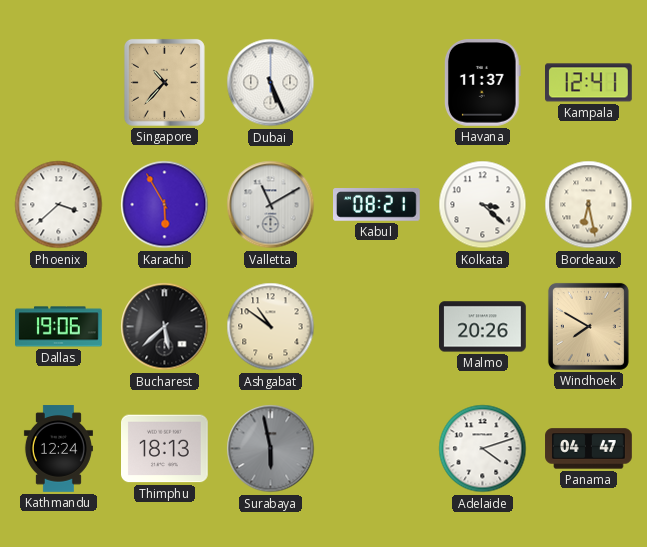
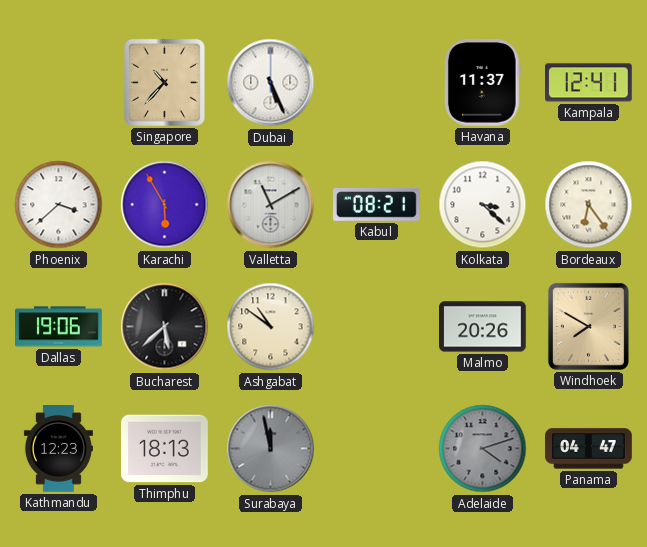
Bordeaux: 6:28 -> 6:24 (589, 205)
Kathmandu: 12:24 -> 12:23 (58, 449)
Surabaya: 5:58 -> 11:58 (271, 449)
Adelaide dial: white -> grey (483, 449)
